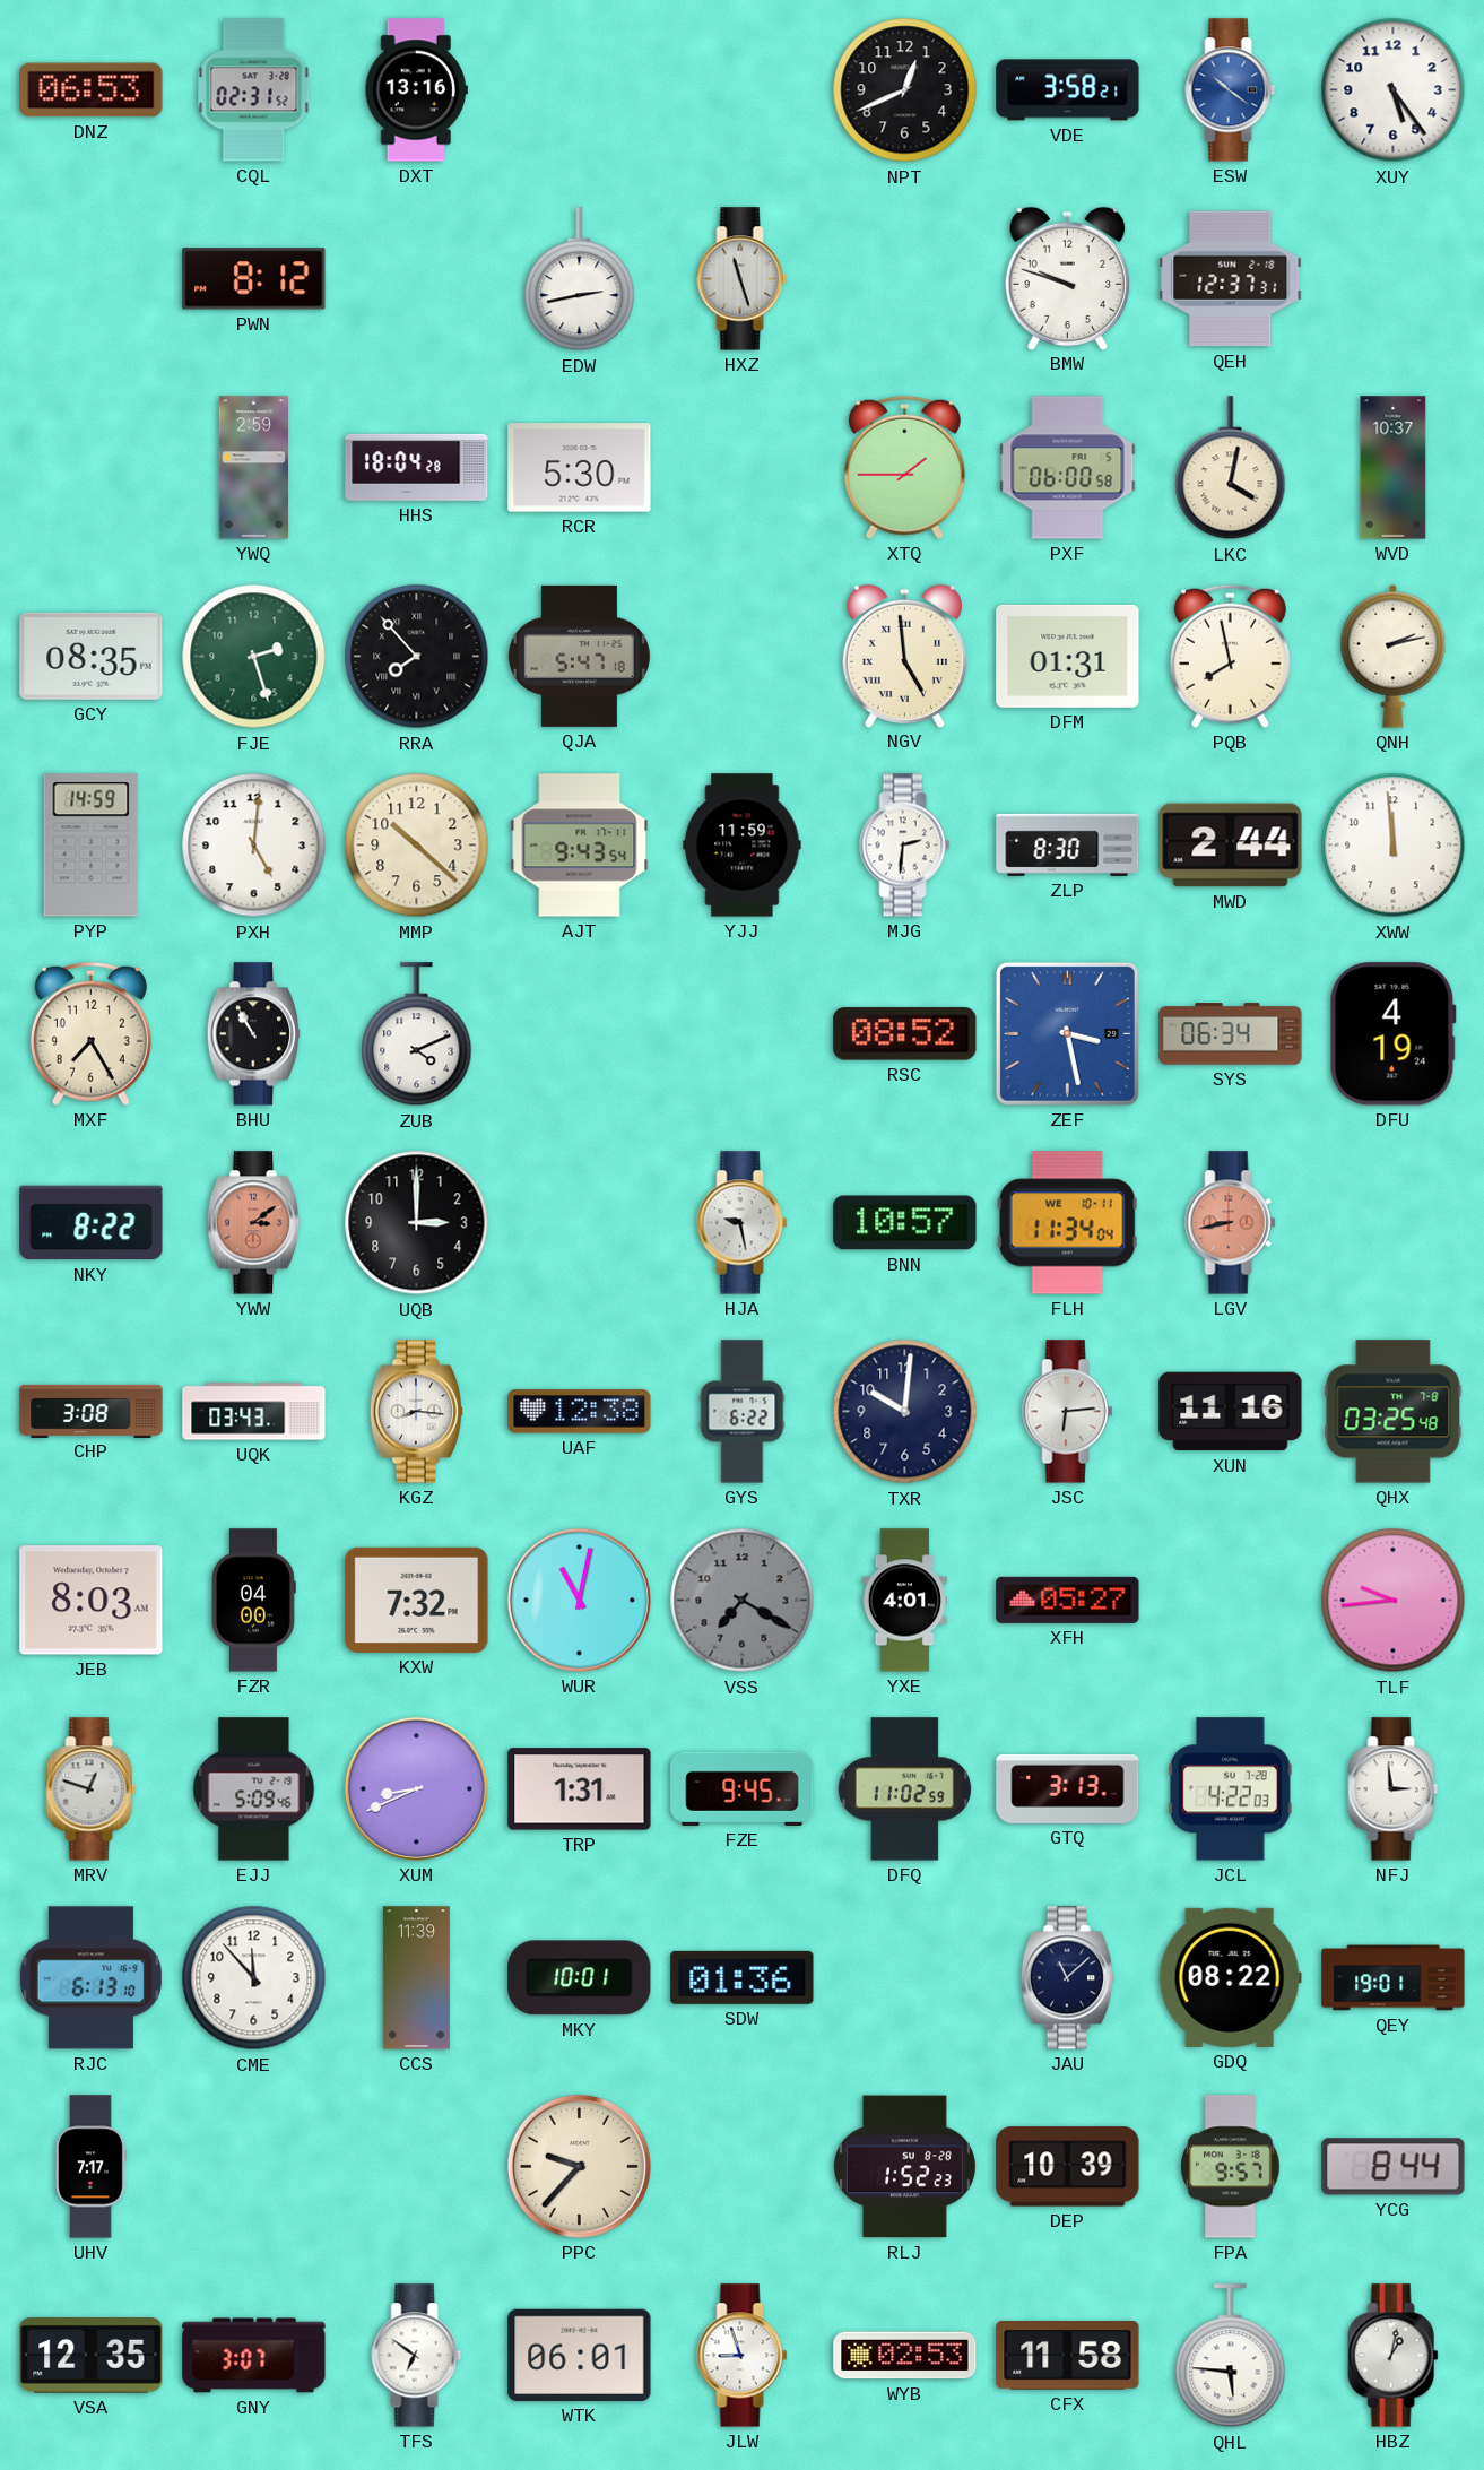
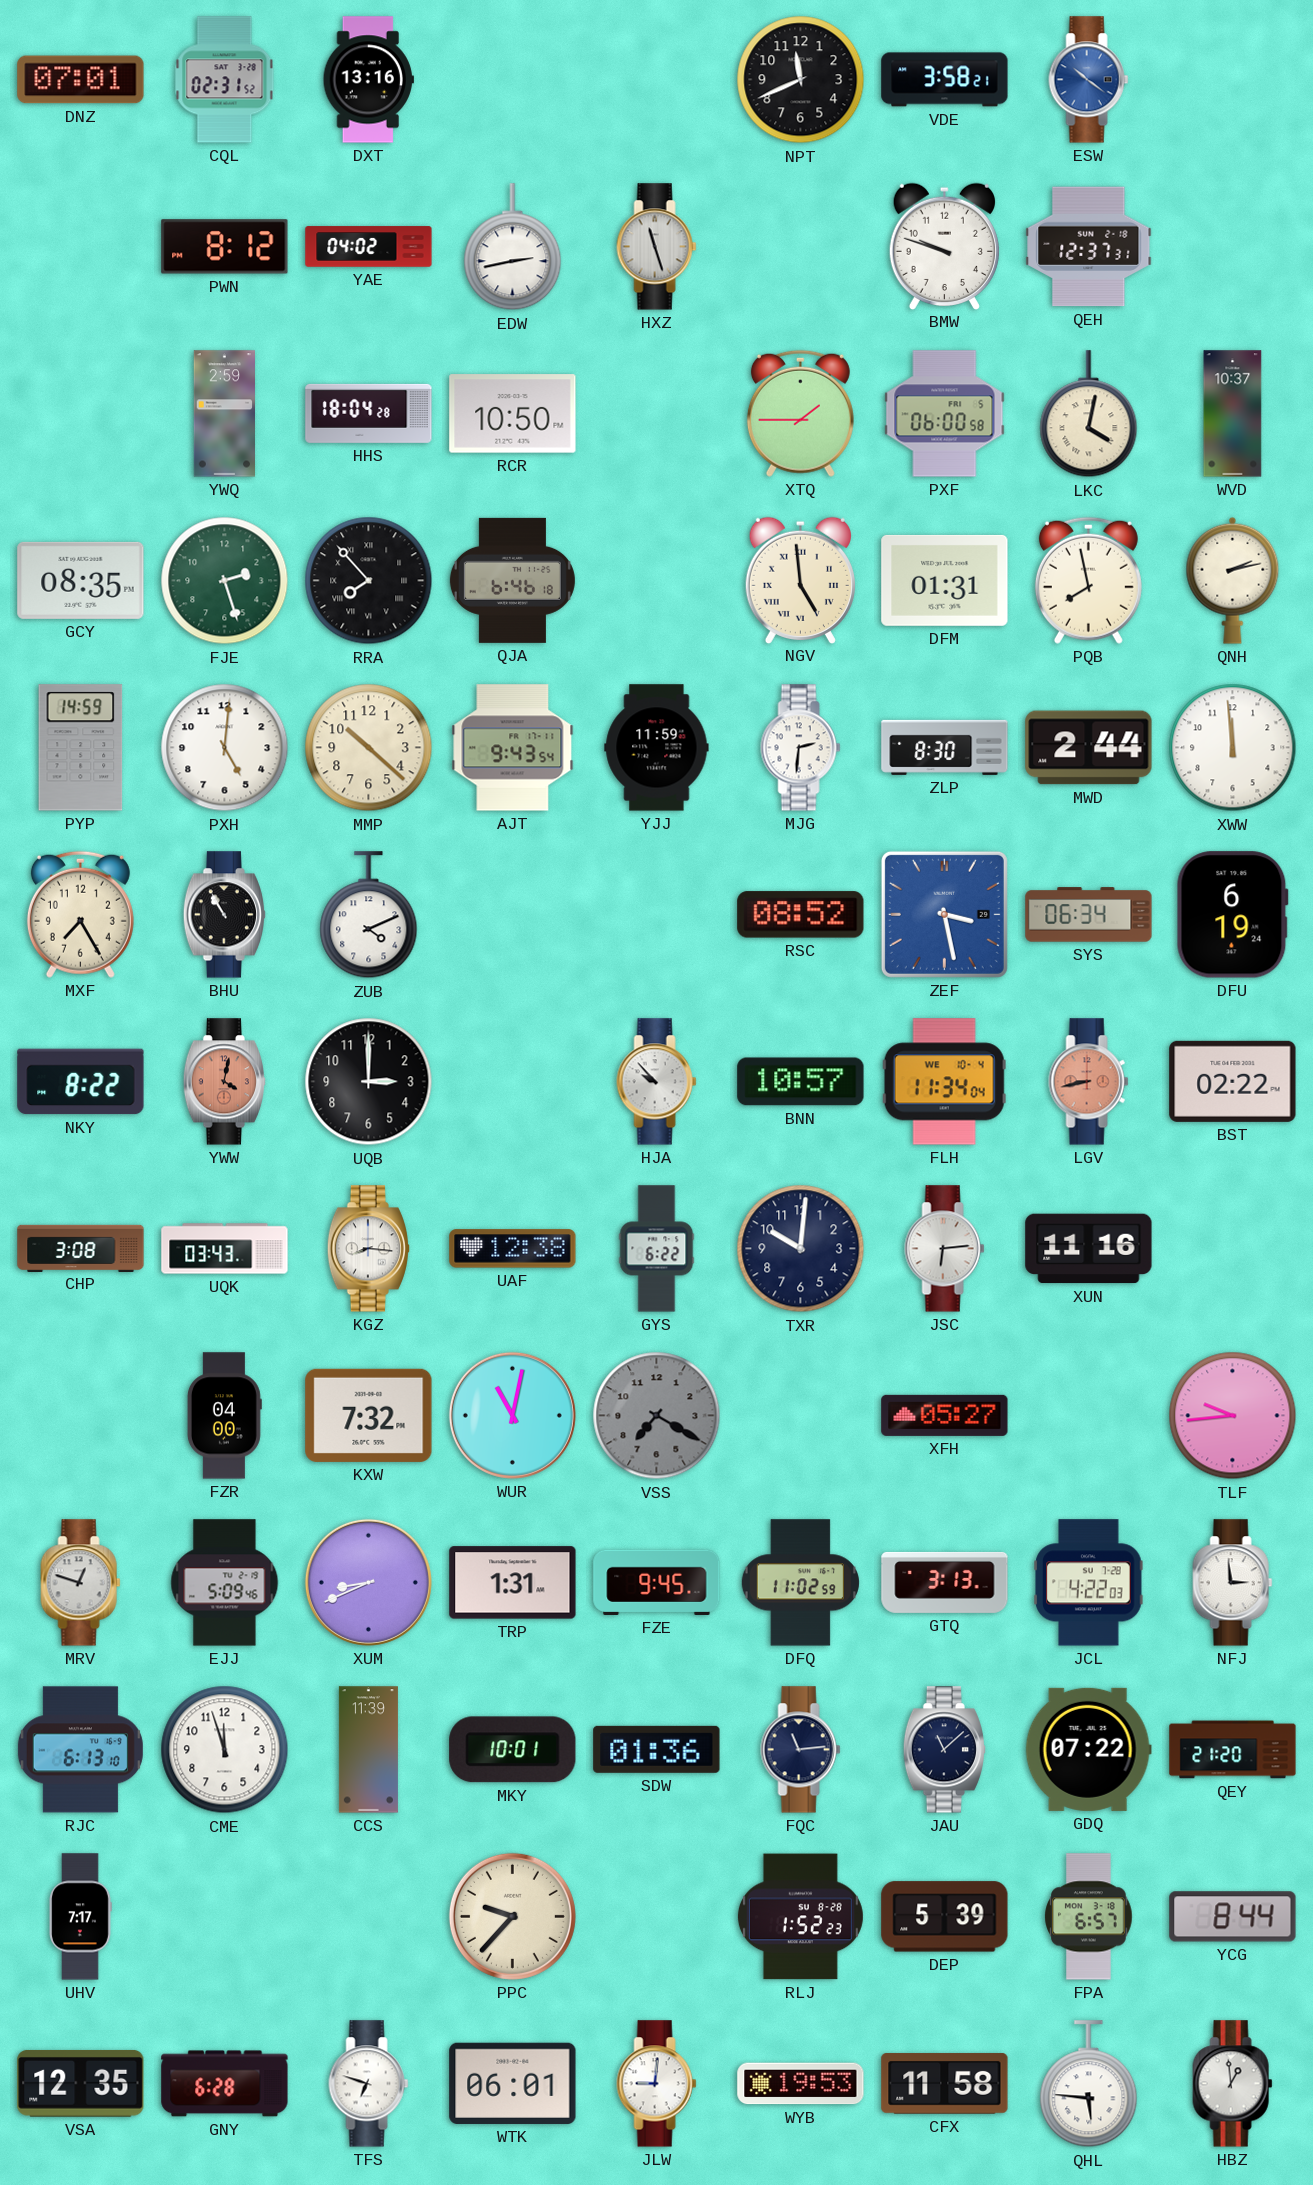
DNZ: 06:53 -> 07:01 (81, 80)
NPT: 12:41 -> 11:41 (801, 80)
XUY: 5:24 -> none (1394, 90)
YAE: none -> 04:02 (369, 247)
RCR: 5:30 -> 10:50 (513, 414)
QJA: 5:47 -> 6:46 (512, 580)
DFU: 4:19 -> 6:19 (1232, 915)
YWW: 3:09 -> 4:02 (224, 1082)
HJA: 9:28 -> 9:53 (657, 1082)
FLH date: WE 10-11 -> WE 10-4 (944, 1082)
BST: none -> 02:22 (1233, 1081)
QHX: 03:25 -> none (1394, 1412)
JEB: 8:03 -> none (92, 1601)
YXE: 4:01 -> none (905, 1601)
CME: 11:53 -> 11:57 (225, 1750)
FQC: none -> 11:14 (801, 1750)
GDQ: 08:22 -> 07:22 (1088, 1749)
QEY: 19:01 -> 21:20 (1233, 1750)
DEP: 10:39 -> 5:39 (945, 1917)
FPA: 9:57 -> 6:57 (1089, 1917)
GNY: 3:07 -> 6:28 (225, 2084)
TFS: 6:51 -> 6:48 (369, 2084)
JLW: 8:57 -> 9:01 (657, 2084)
WYB: 02:53 -> 19:53 (801, 2084)
HBZ: 1:02 -> 12:59 (1233, 2084)
